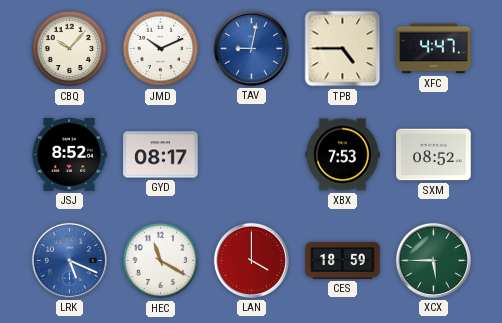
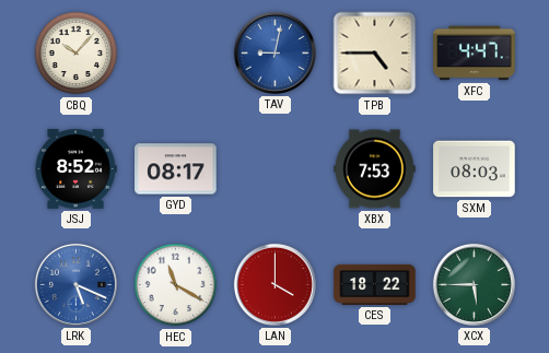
JMD: 10:11 -> none (161, 49)
SXM: 08:52 -> 08:03 (475, 169)
CES: 18:59 -> 18:22 (375, 284)
